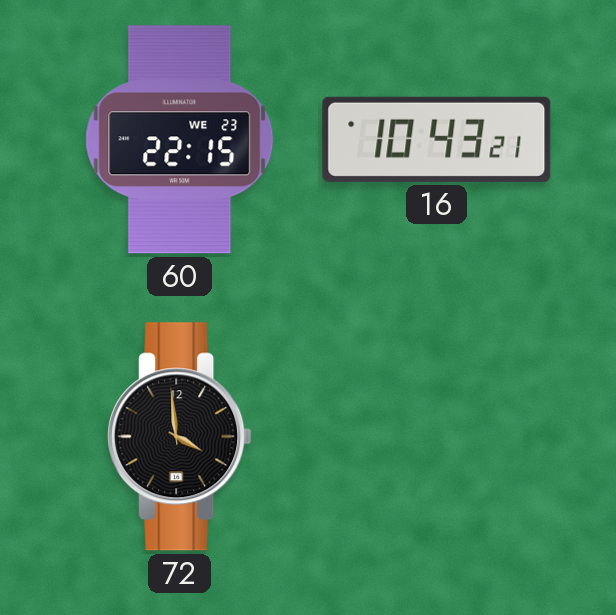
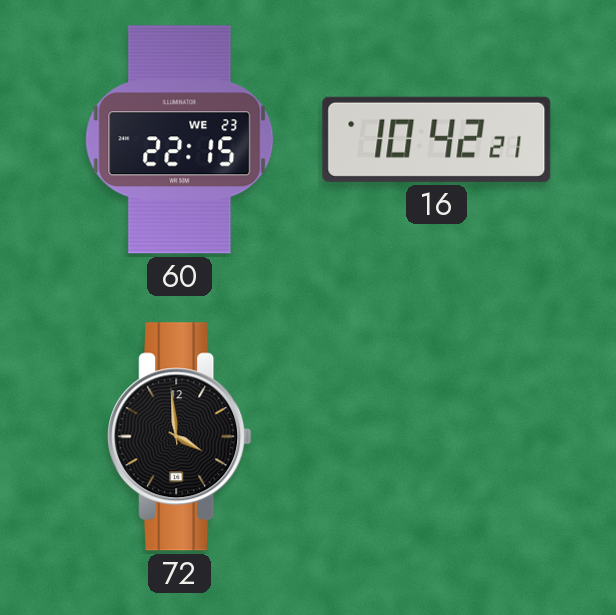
16: 10:43 -> 10:42 (437, 139)
